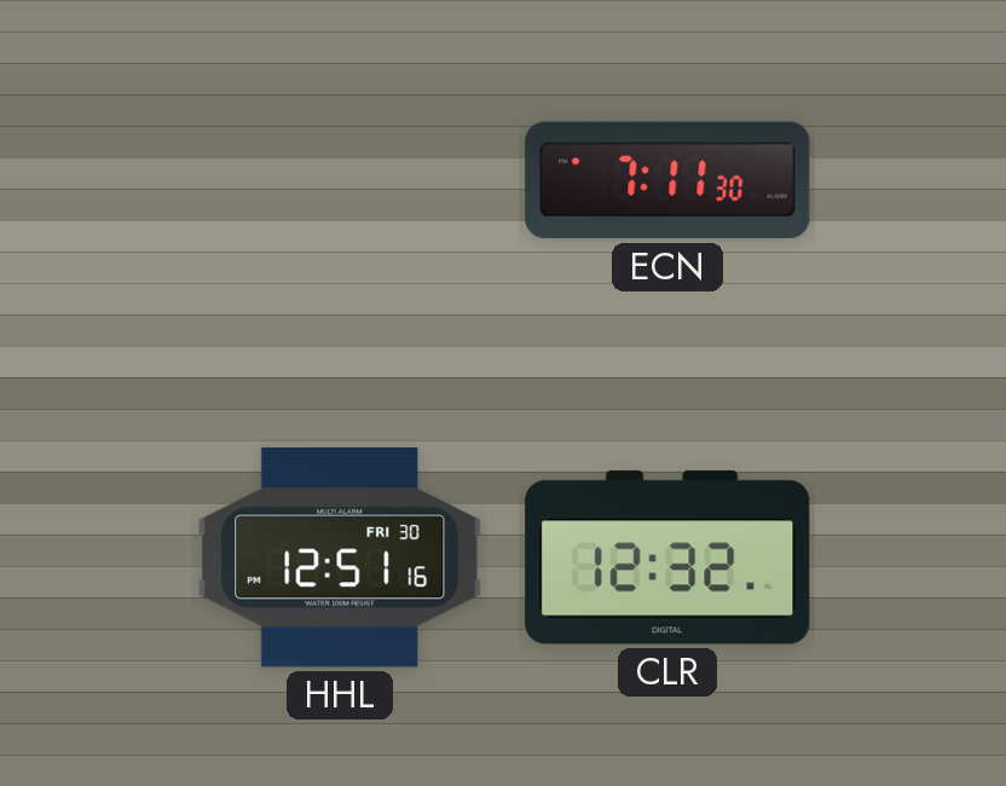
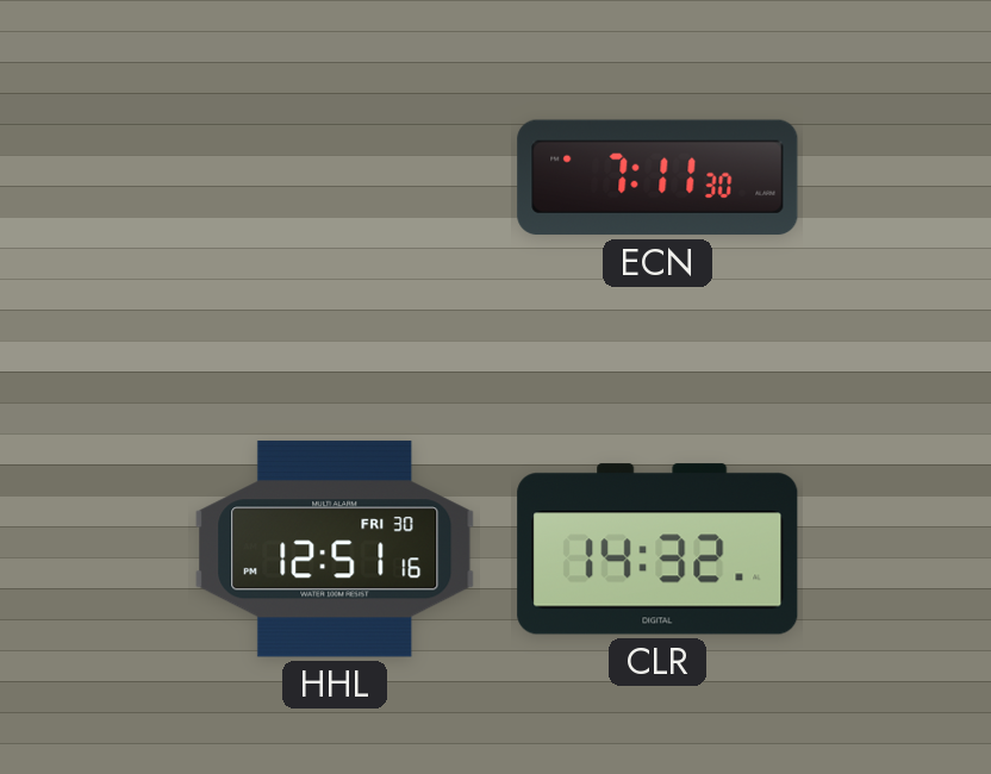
CLR: 12:32 -> 14:32 (657, 549)
